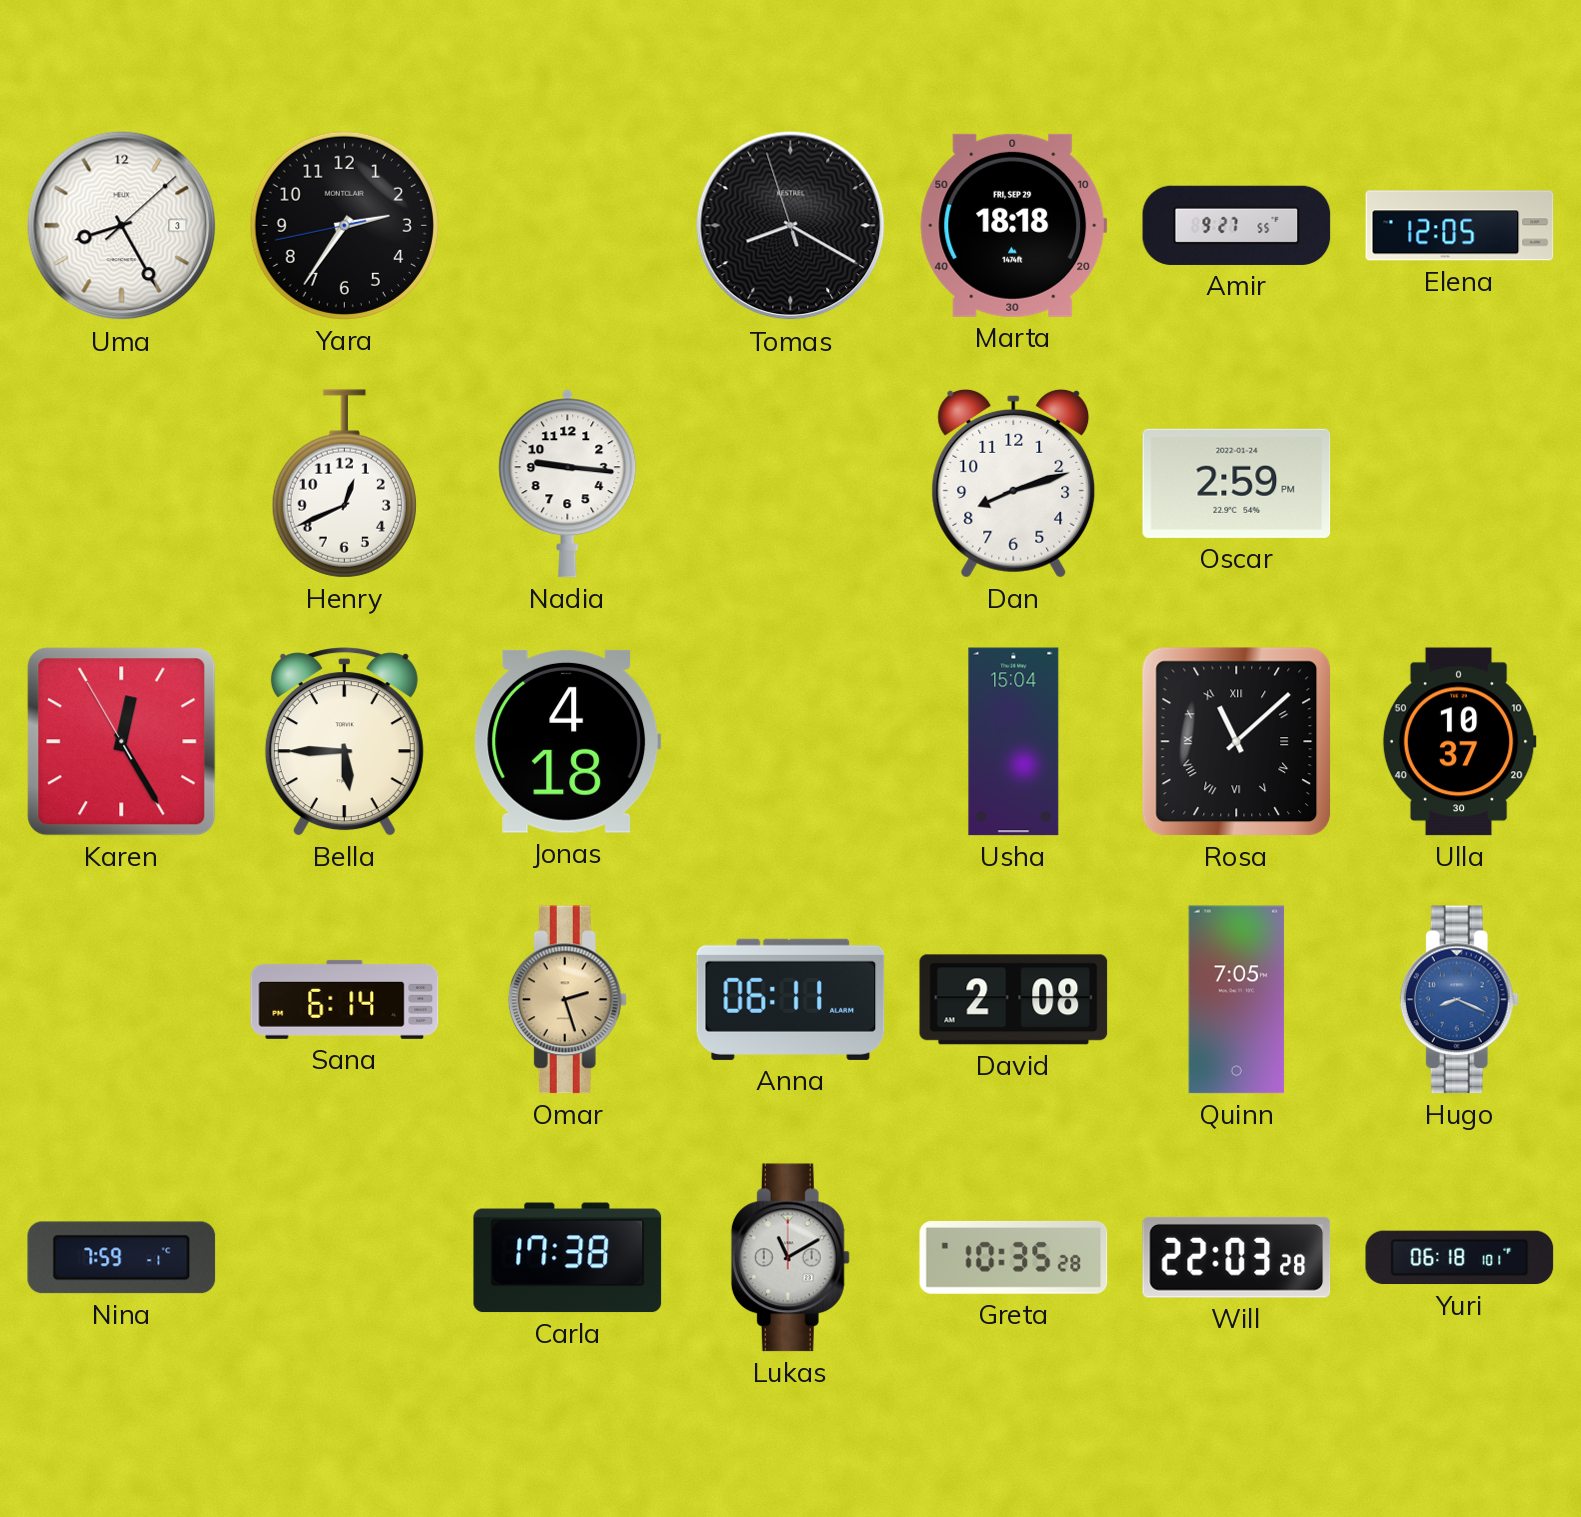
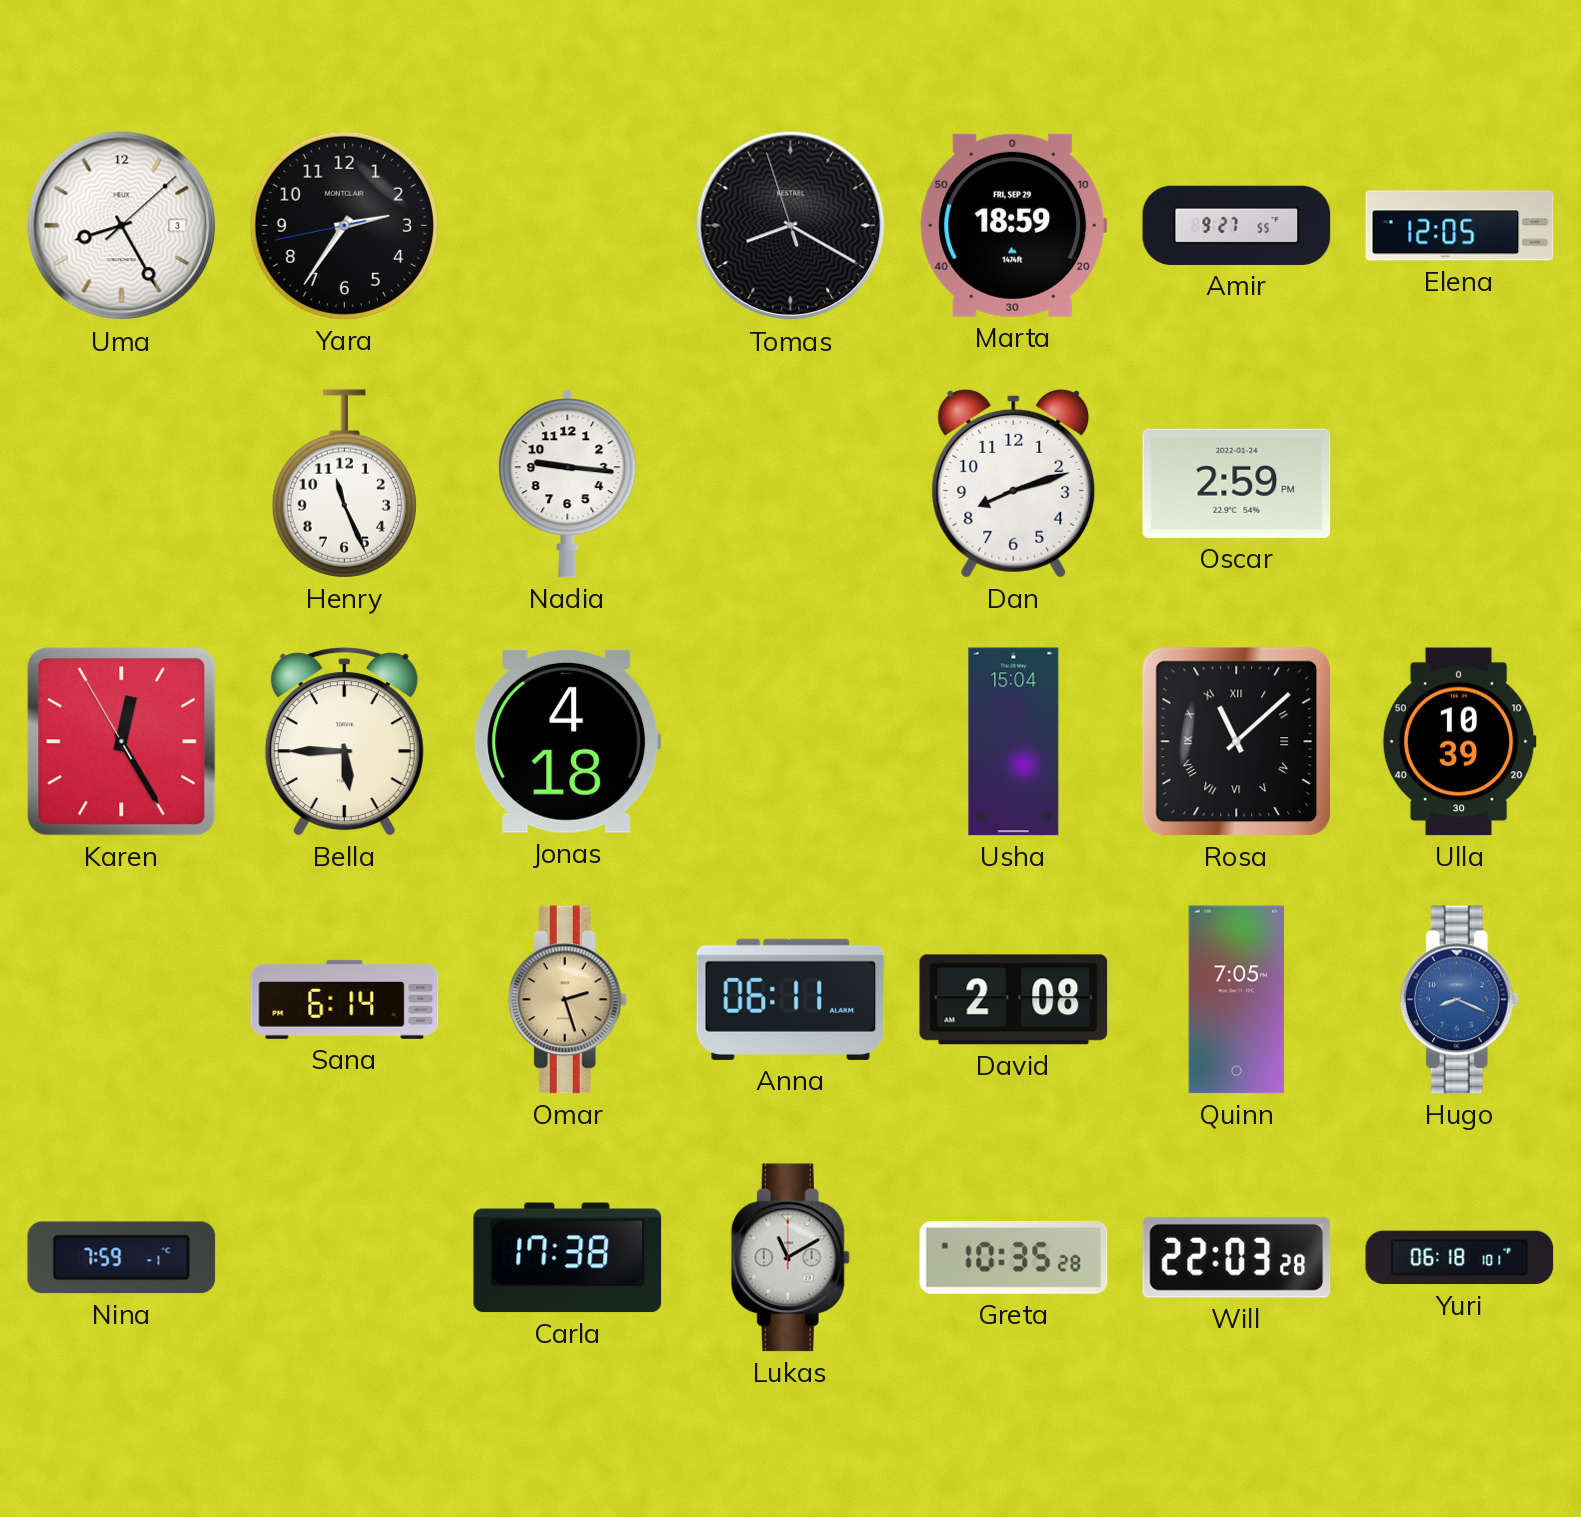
Marta: 18:18 -> 18:59 (1014, 225)
Henry: 12:41 -> 11:26 (344, 484)
Ulla: 10:37 -> 10:39 (1459, 742)
